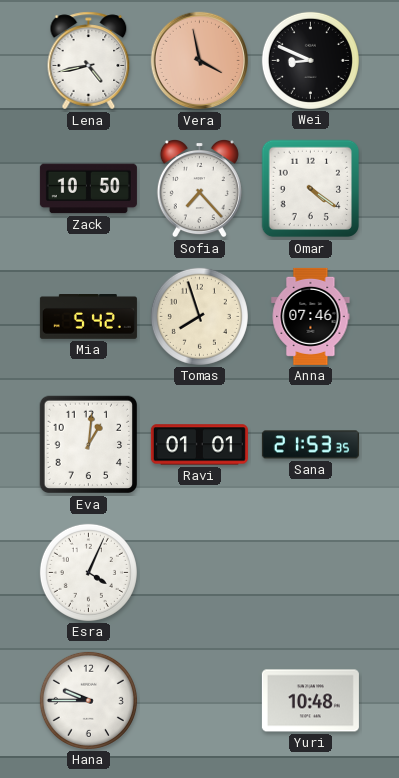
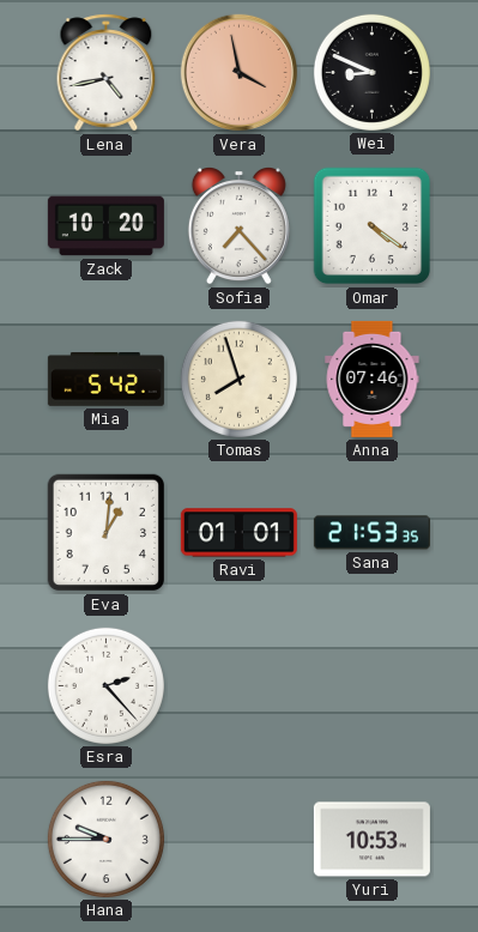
Zack: 10:50 -> 10:20 (105, 226)
Esra: 4:04 -> 2:23 (105, 685)
Yuri: 10:48 -> 10:53 (371, 840)
